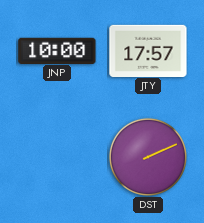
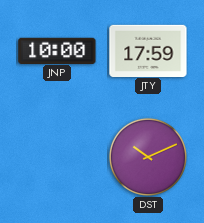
JTY: 17:57 -> 17:59 (148, 50)
DST: 2:11 -> 10:11 (148, 157)
